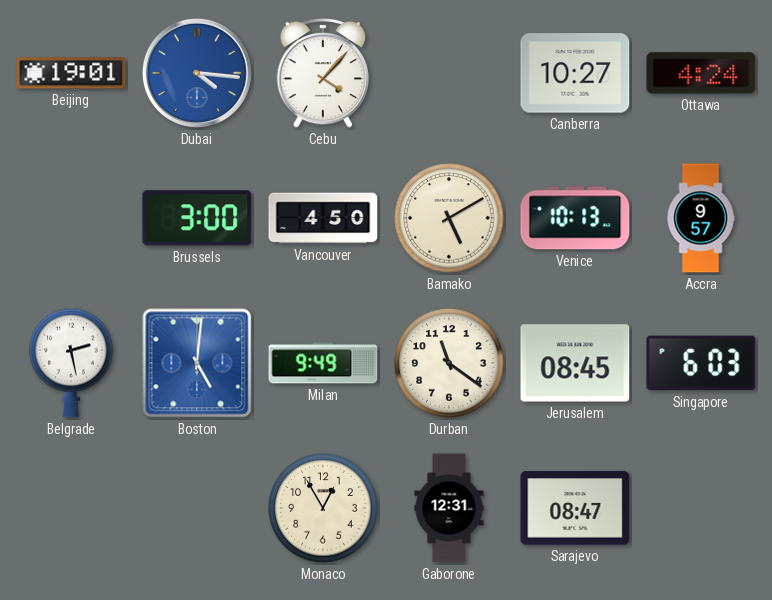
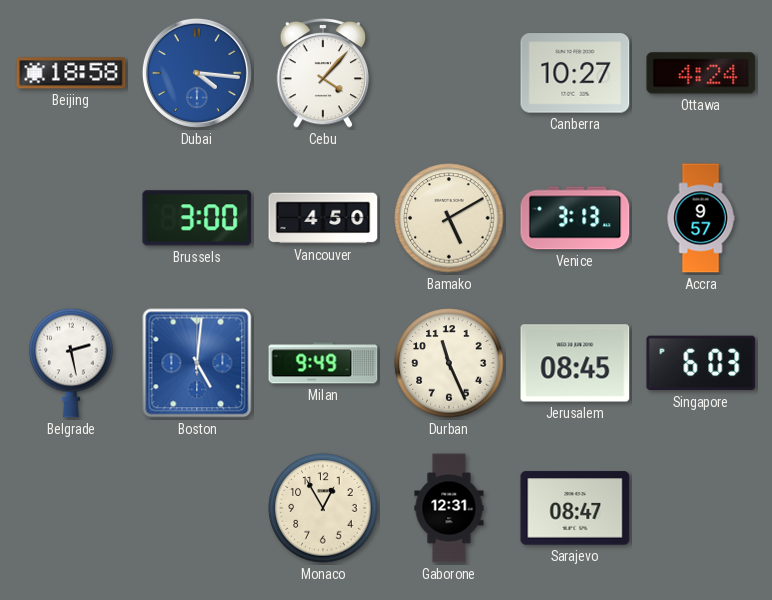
Beijing: 19:01 -> 18:58 (71, 73)
Venice: 10:13 -> 3:13 (575, 218)
Durban: 11:21 -> 11:26 (449, 363)
